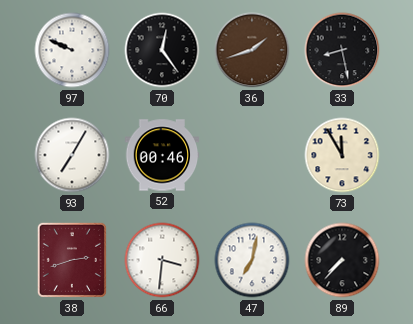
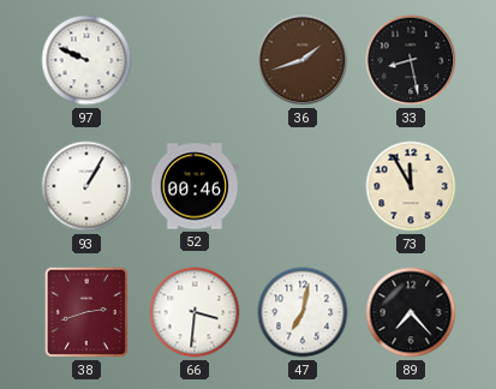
70: 12:24 -> none (162, 50)
93: 7:05 -> 1:05 (86, 186)
89: 7:37 -> 7:23 (411, 312)
